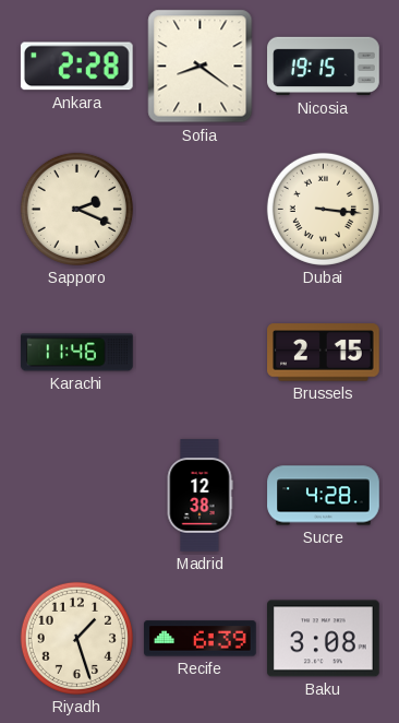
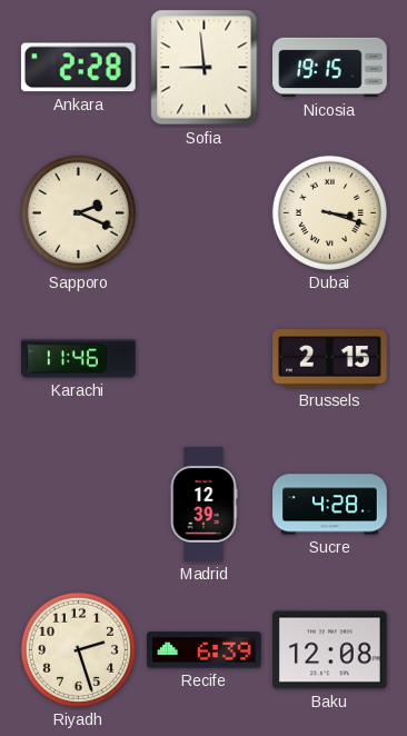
Sofia: 8:21 -> 8:59 (205, 68)
Dubai: 3:16 -> 3:18 (329, 212)
Madrid: 12:38 -> 12:39 (203, 505)
Riyadh: 1:27 -> 2:27 (78, 649)
Baku: 3:08 -> 12:08 (330, 650)
